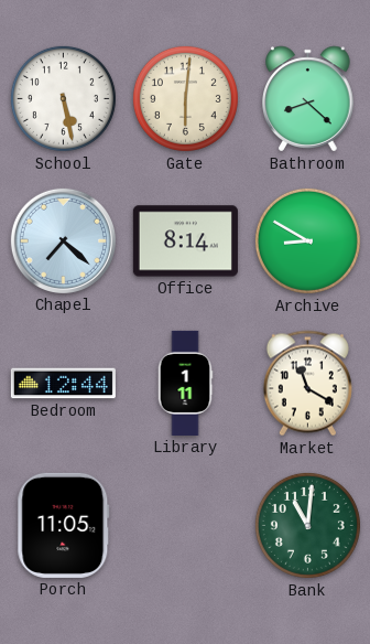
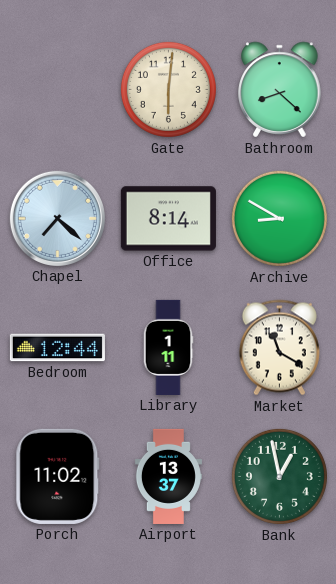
School: 5:28 -> none (63, 98)
Porch: 11:05 -> 11:02 (58, 476)
Airport: none -> 13:37 (168, 476)
Bank: 11:01 -> 12:58 (279, 476)
